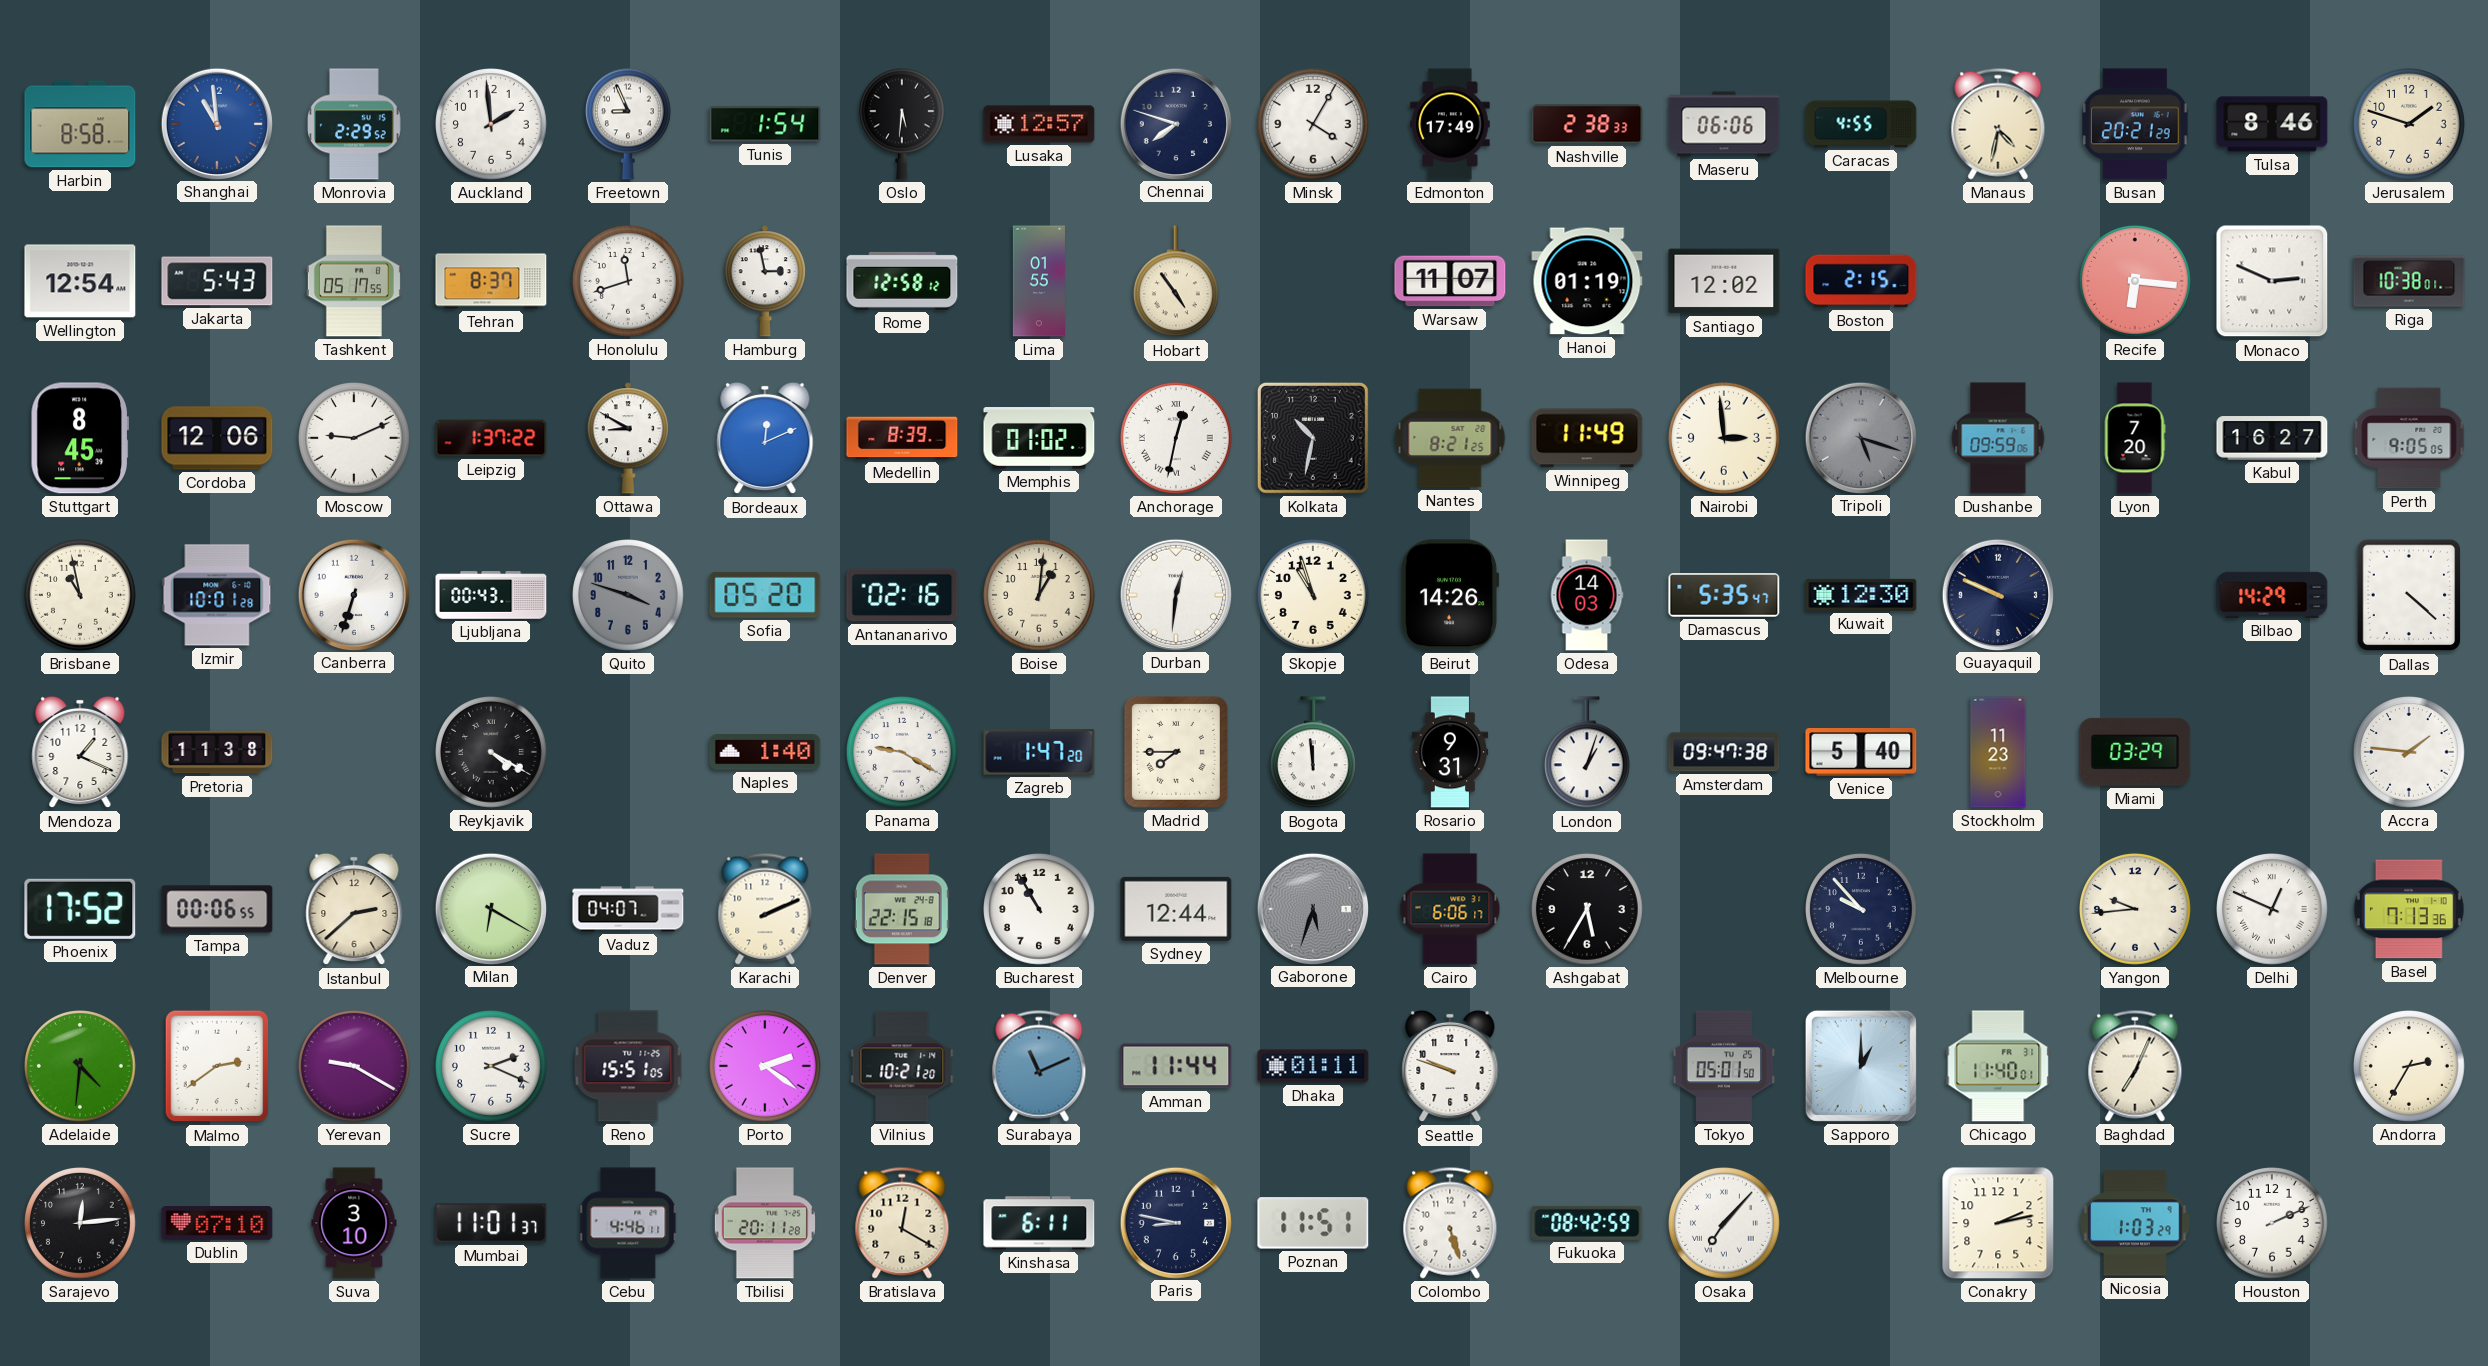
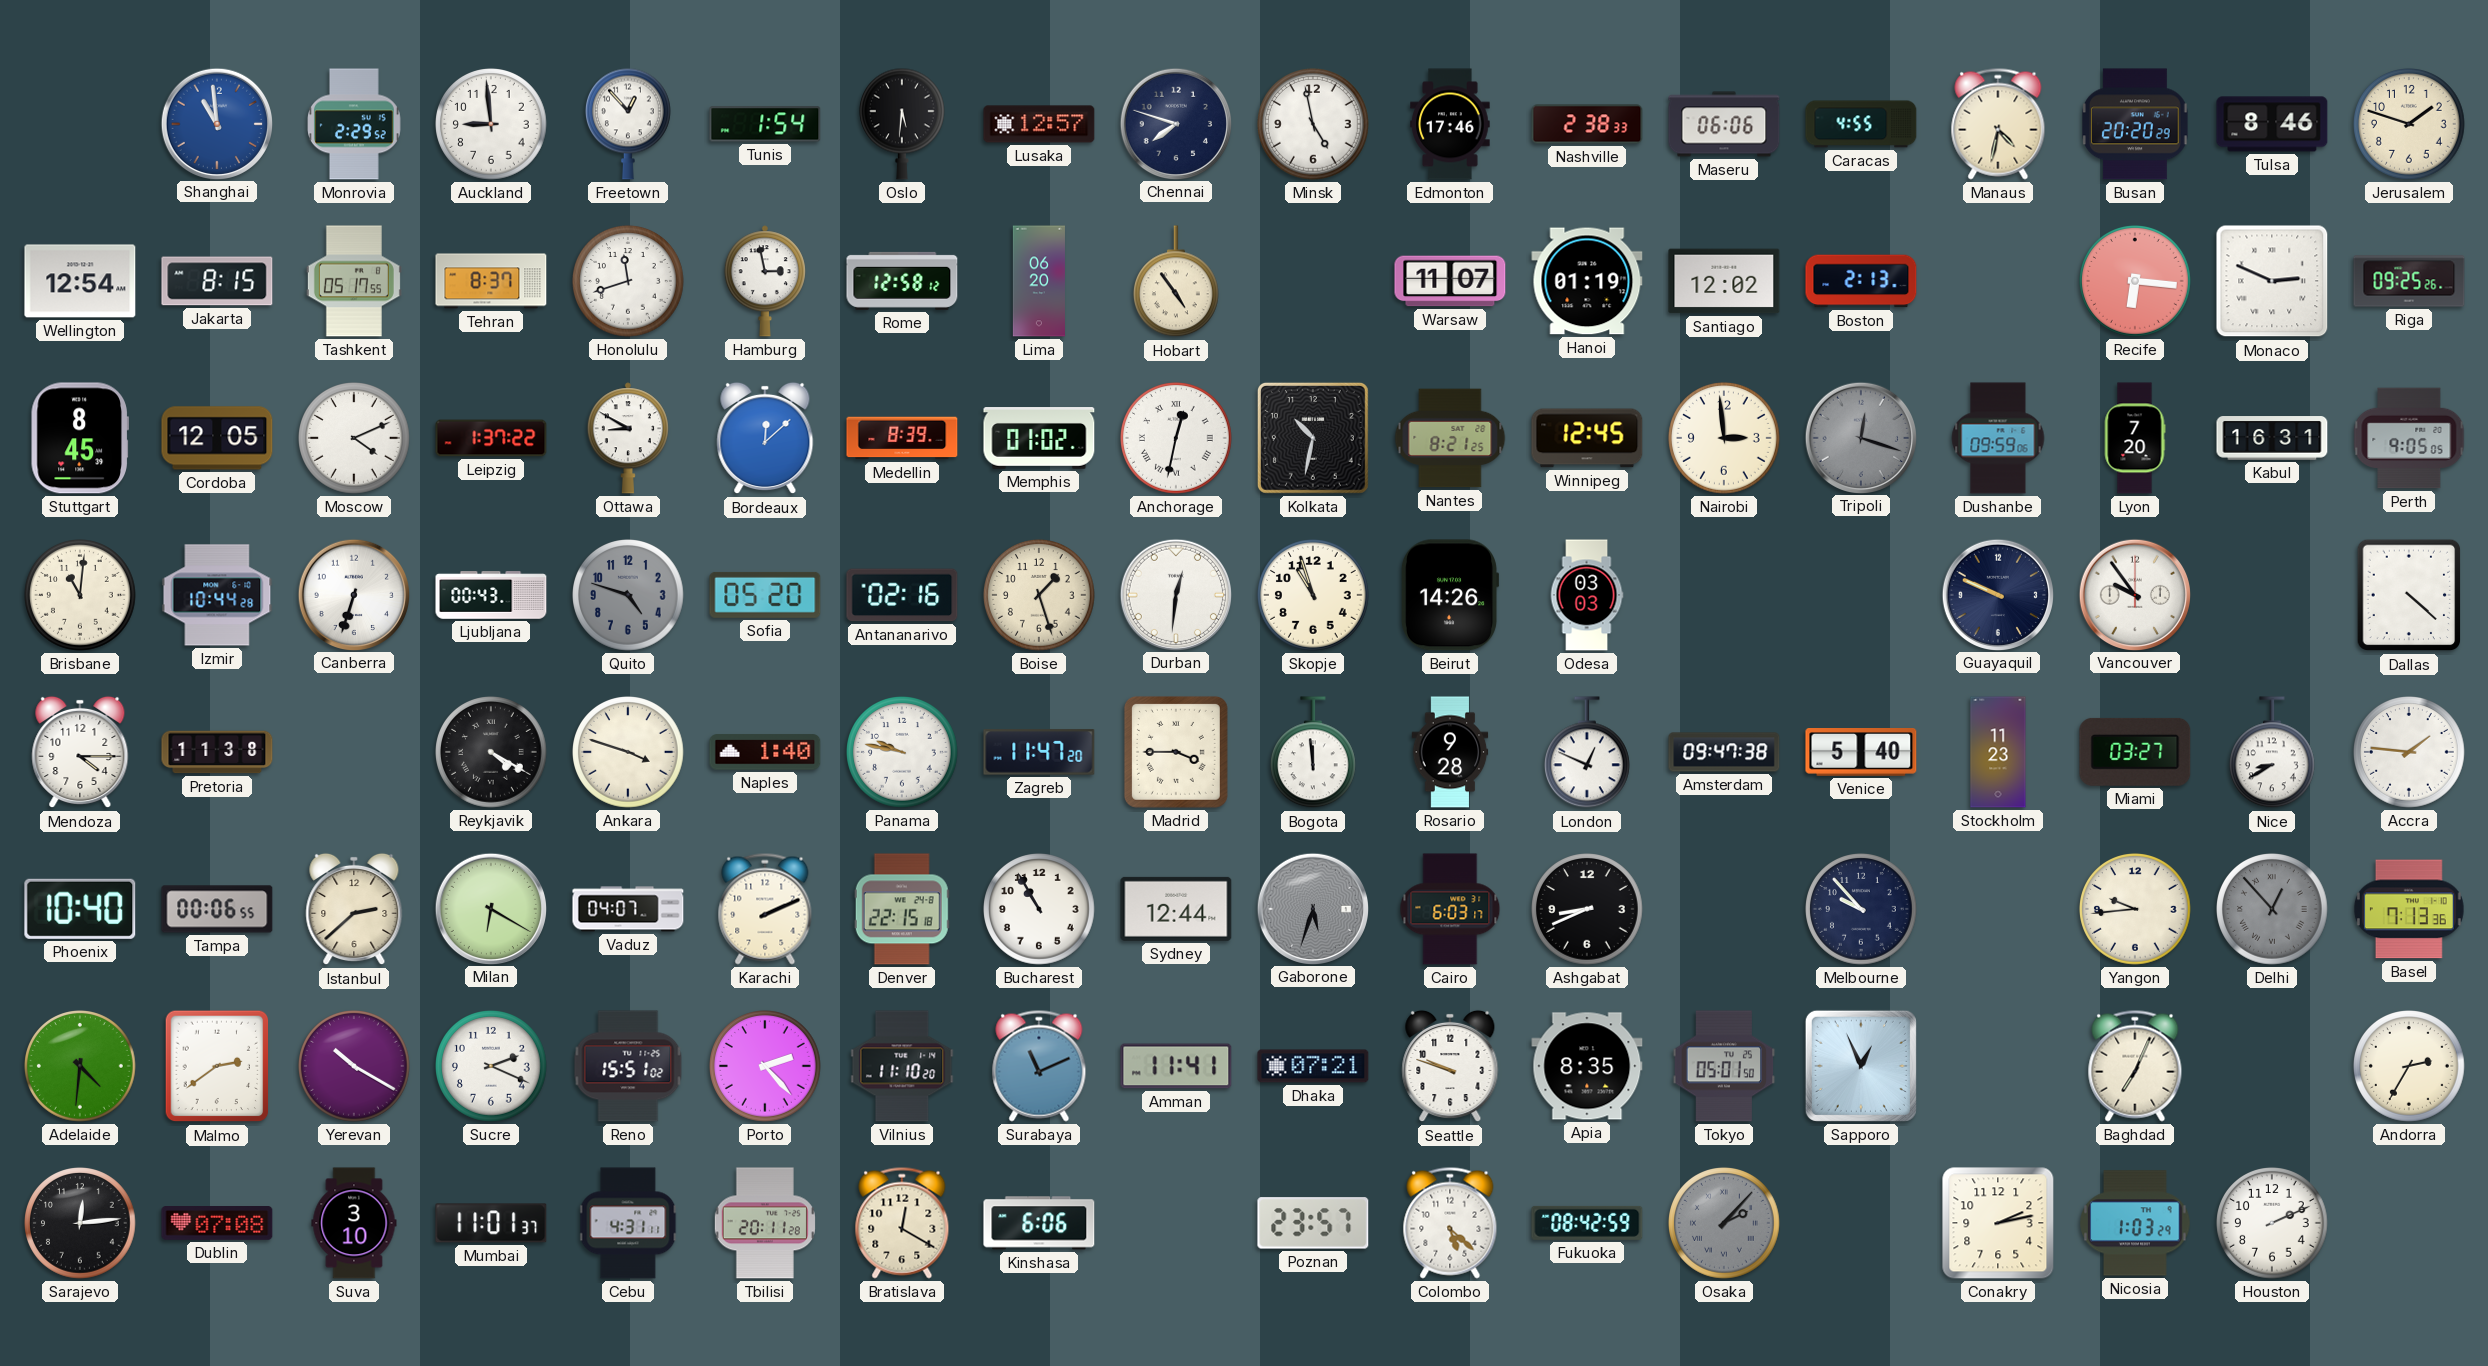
Harbin: 8:58 -> none (80, 124)
Auckland: 1:59 -> 8:59 (492, 125)
Freetown: 8:56 -> 12:53 (628, 124)
Minsk: 4:05 -> 4:58 (1314, 125)
Edmonton: 17:49 -> 17:46 (1450, 124)
Busan: 20:21 -> 20:20 (2136, 124)
Jakarta: 5:43 -> 8:15 (217, 281)
Lima: 01:55 -> 06:20 (1039, 281)
Boston: 2:15 -> 2:13 (1861, 281)
Riga: 10:38 -> 09:25 (2409, 281)
Cordoba: 12:06 -> 12:05 (217, 438)
Moscow: 9:11 -> 4:11 (355, 439)
Bordeaux: 12:11 -> 12:08 (765, 438)
Winnipeg: 11:49 -> 12:45 (1587, 438)
Tripoli: 5:18 -> 12:18 (1860, 437)
Kabul: 16:27 -> 16:31 (2272, 438)
Brisbane: 10:58 -> 11:01 (81, 596)
Izmir: 10:01 -> 10:44 (217, 595)
Quito: 3:48 -> 4:48 (629, 596)
Boise: 1:01 -> 1:27 (1040, 596)
Odesa: 14:03 -> 03:03 (1587, 595)
Damascus: 5:35 -> none (1724, 595)
Kuwait: 12:30 -> none (1861, 595)
Vancouver: none -> 9:54 (2134, 594)
Bilbao: 14:29 -> none (2272, 595)
Mendoza: 1:19 -> 4:15 (80, 752)
Ankara: none -> 3:48 (629, 753)
Panama: 9:20 -> 9:47 (903, 753)
Zagreb: 1:47 -> 11:47 (1039, 752)
Madrid: 7:45 -> 3:45 (1176, 752)
Rosario: 9:31 -> 9:28 (1450, 752)
London: 1:03 -> 12:49 (1587, 753)
Miami: 03:29 -> 03:27 (2135, 752)
Nice: none -> 8:40 (2272, 753)
Phoenix: 17:52 -> 10:40 (80, 909)
Cairo: 6:06 -> 6:03 (1450, 909)
Ashgabat: 5:35 -> 8:41 (1588, 910)
Delhi: 12:49 -> 12:53 (2273, 910)
Delhi dial: white -> grey (2273, 910)
Yerevan: 9:20 -> 10:20 (355, 1067)
Reno: 15:51:05 -> 15:51:02 (628, 1066)
Porto: 2:21 -> 2:23 (766, 1067)
Vilnius: 10:21 -> 11:10 (902, 1066)
Amman: 11:44 -> 11:41 (1176, 1066)
Dhaka: 01:11 -> 07:21 (1313, 1066)
Apia: none -> 8:35 (1587, 1066)
Sapporo: 1:00 -> 12:56 (1861, 1066)
Chicago: 11:40 -> none (1998, 1066)
Dublin: 07:10 -> 07:08 (217, 1224)
Cebu: 4:46 -> 4:31 (628, 1223)
Kinshasa: 6:11 -> 6:06 (1039, 1223)
Paris: 8:47 -> none (1175, 1222)
Poznan: 11:51 -> 23:57 (1313, 1223)
Colombo: 5:27 -> 5:22 (1450, 1223)
Osaka: 7:07 -> 2:07 (1725, 1224)
Osaka dial: white -> grey (1725, 1224)
